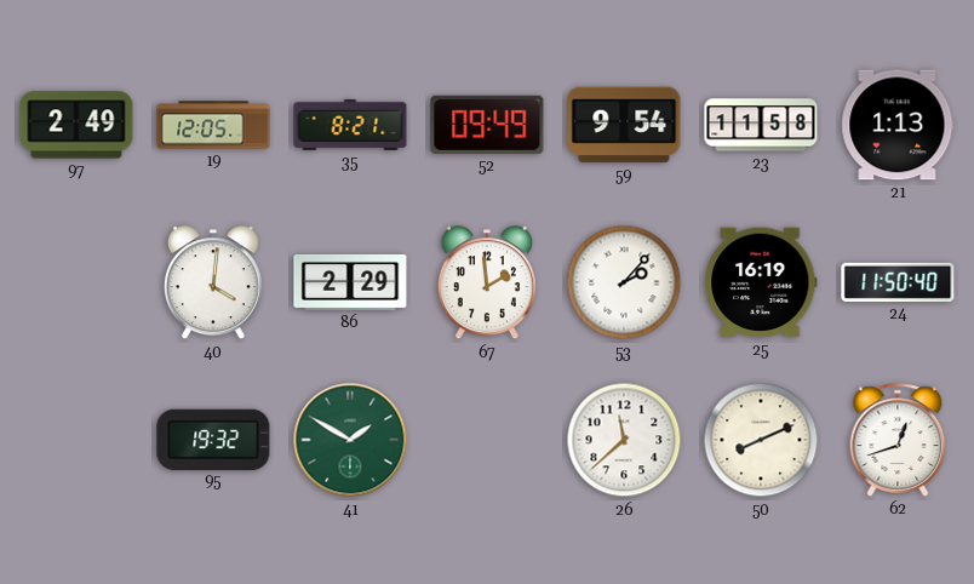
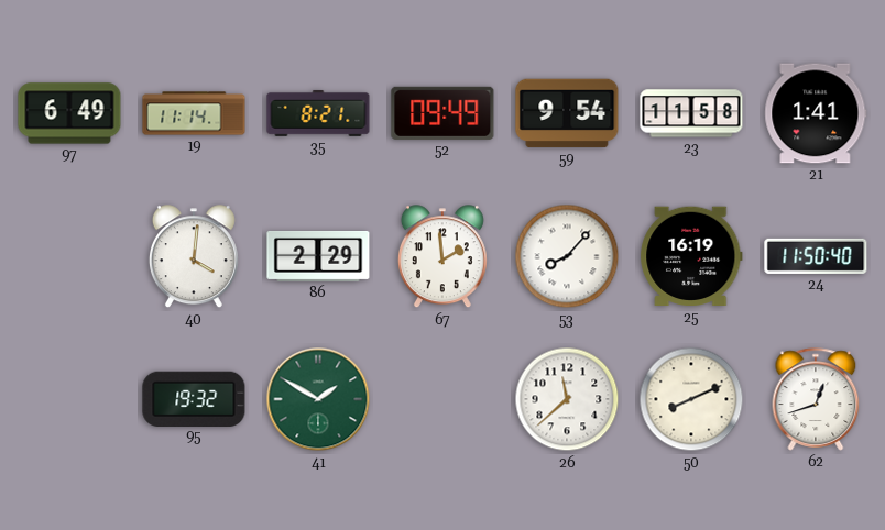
97: 2:49 -> 6:49 (69, 113)
19: 12:05 -> 11:14 (194, 113)
21: 1:13 -> 1:41 (816, 113)
53: 2:07 -> 8:07 (567, 256)
